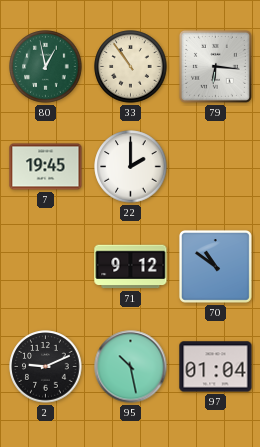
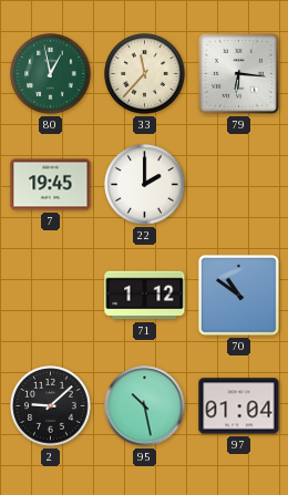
33: 10:54 -> 11:37 (145, 74)
71: 9:12 -> 1:12 (145, 296)
2: 9:11 -> 9:08 (51, 406)
